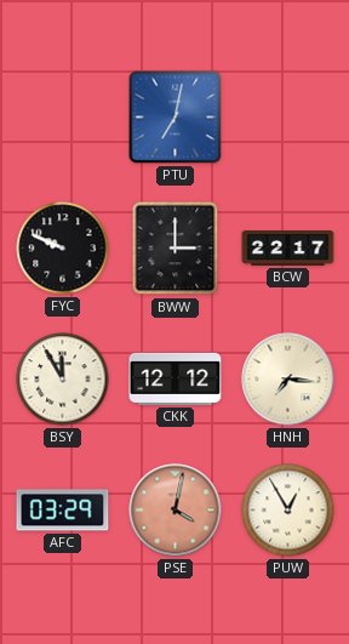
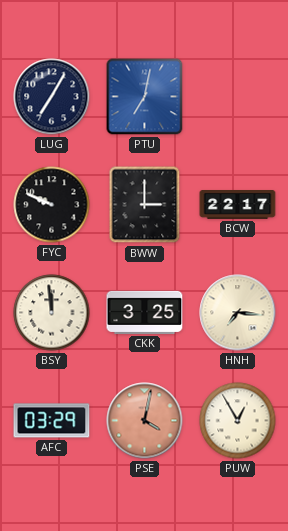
LUG: none -> 7:05 (52, 97)
BSY: 11:55 -> 11:59 (52, 313)
CKK: 12:12 -> 3:25 (145, 312)
